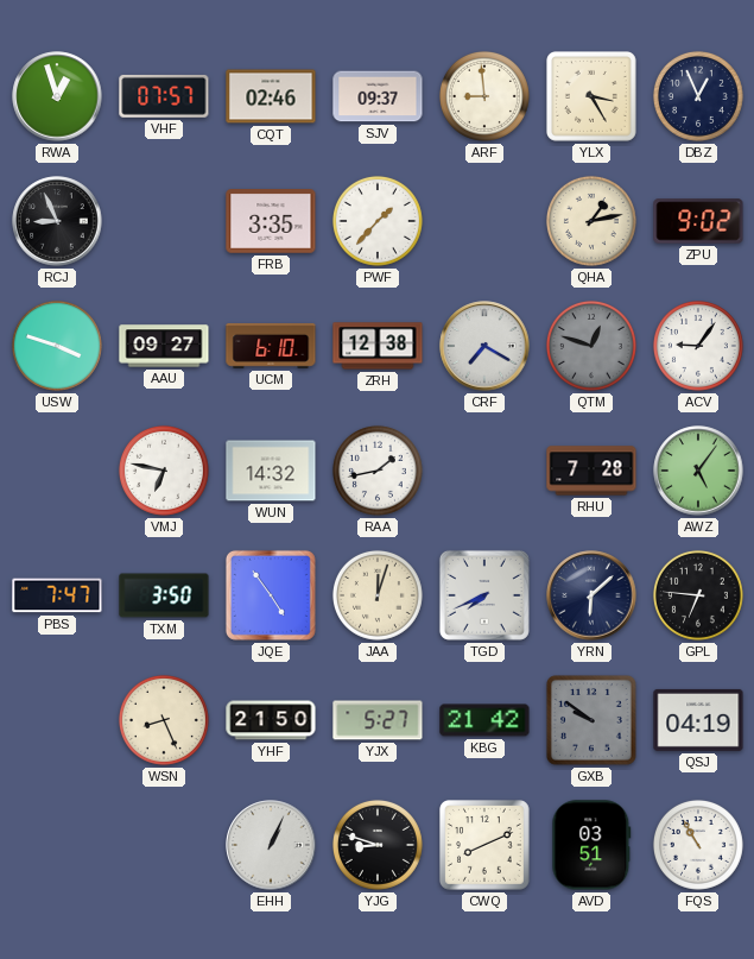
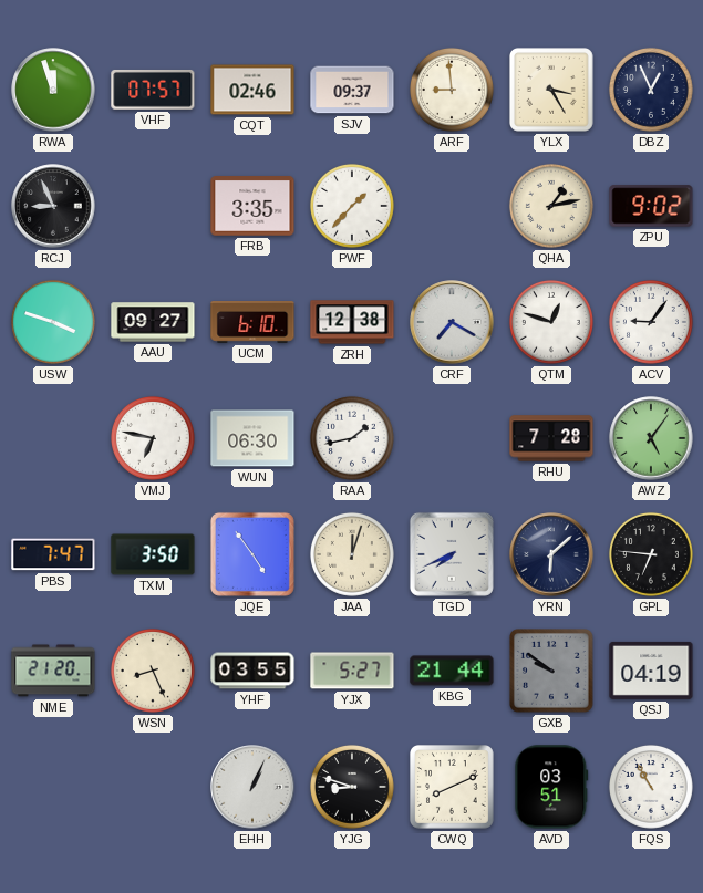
RWA: 12:57 -> 11:57 (53, 90)
QTM dial: grey -> white (551, 322)
WUN: 14:32 -> 06:30 (252, 438)
NME: none -> 21:20 (53, 671)
YHF: 21:50 -> 03:55 (252, 671)
KBG: 21:42 -> 21:44 (452, 671)
